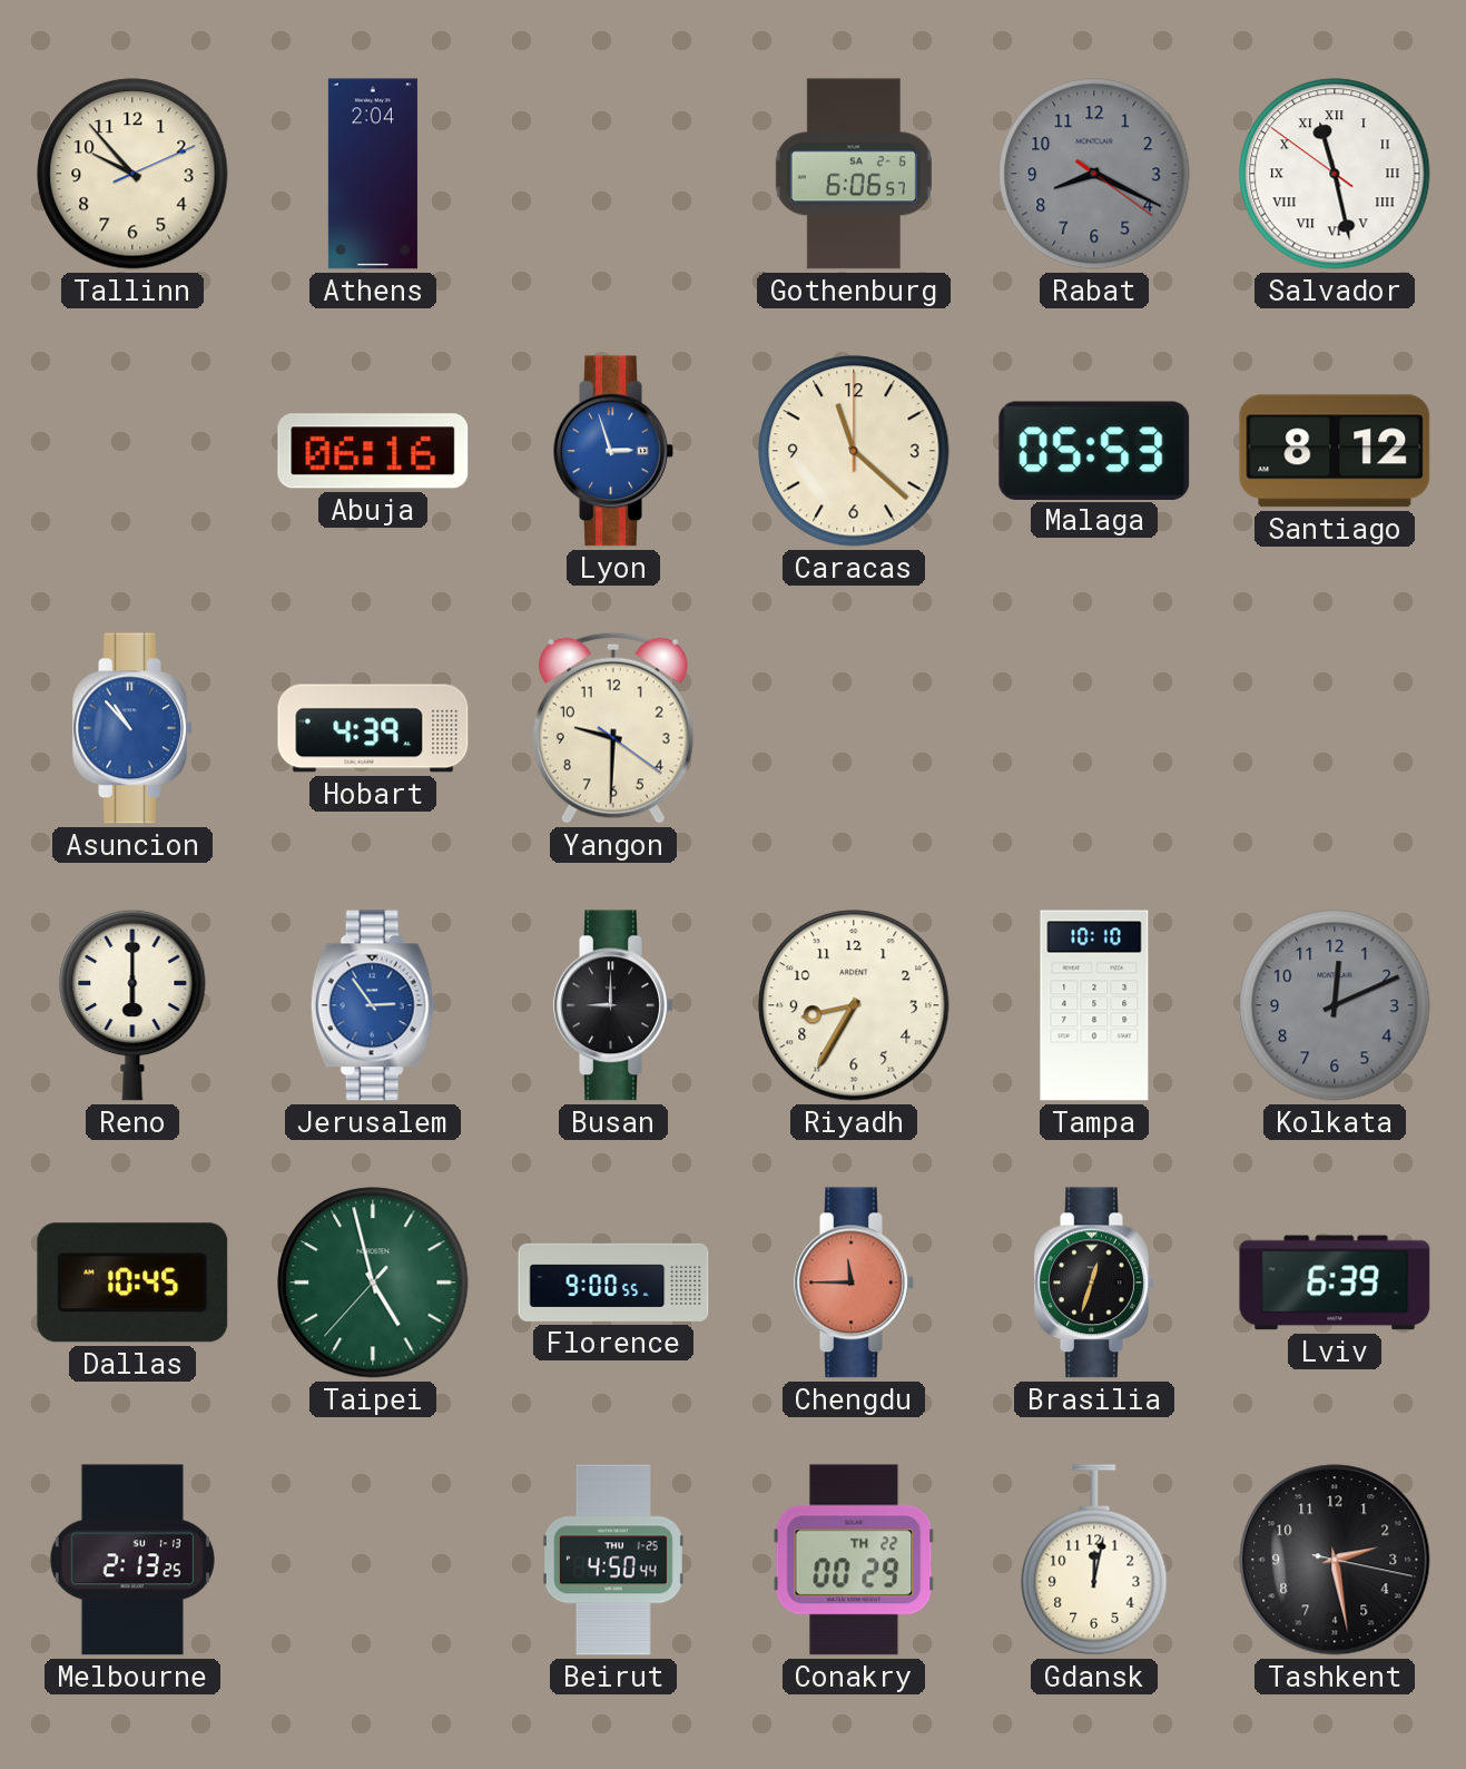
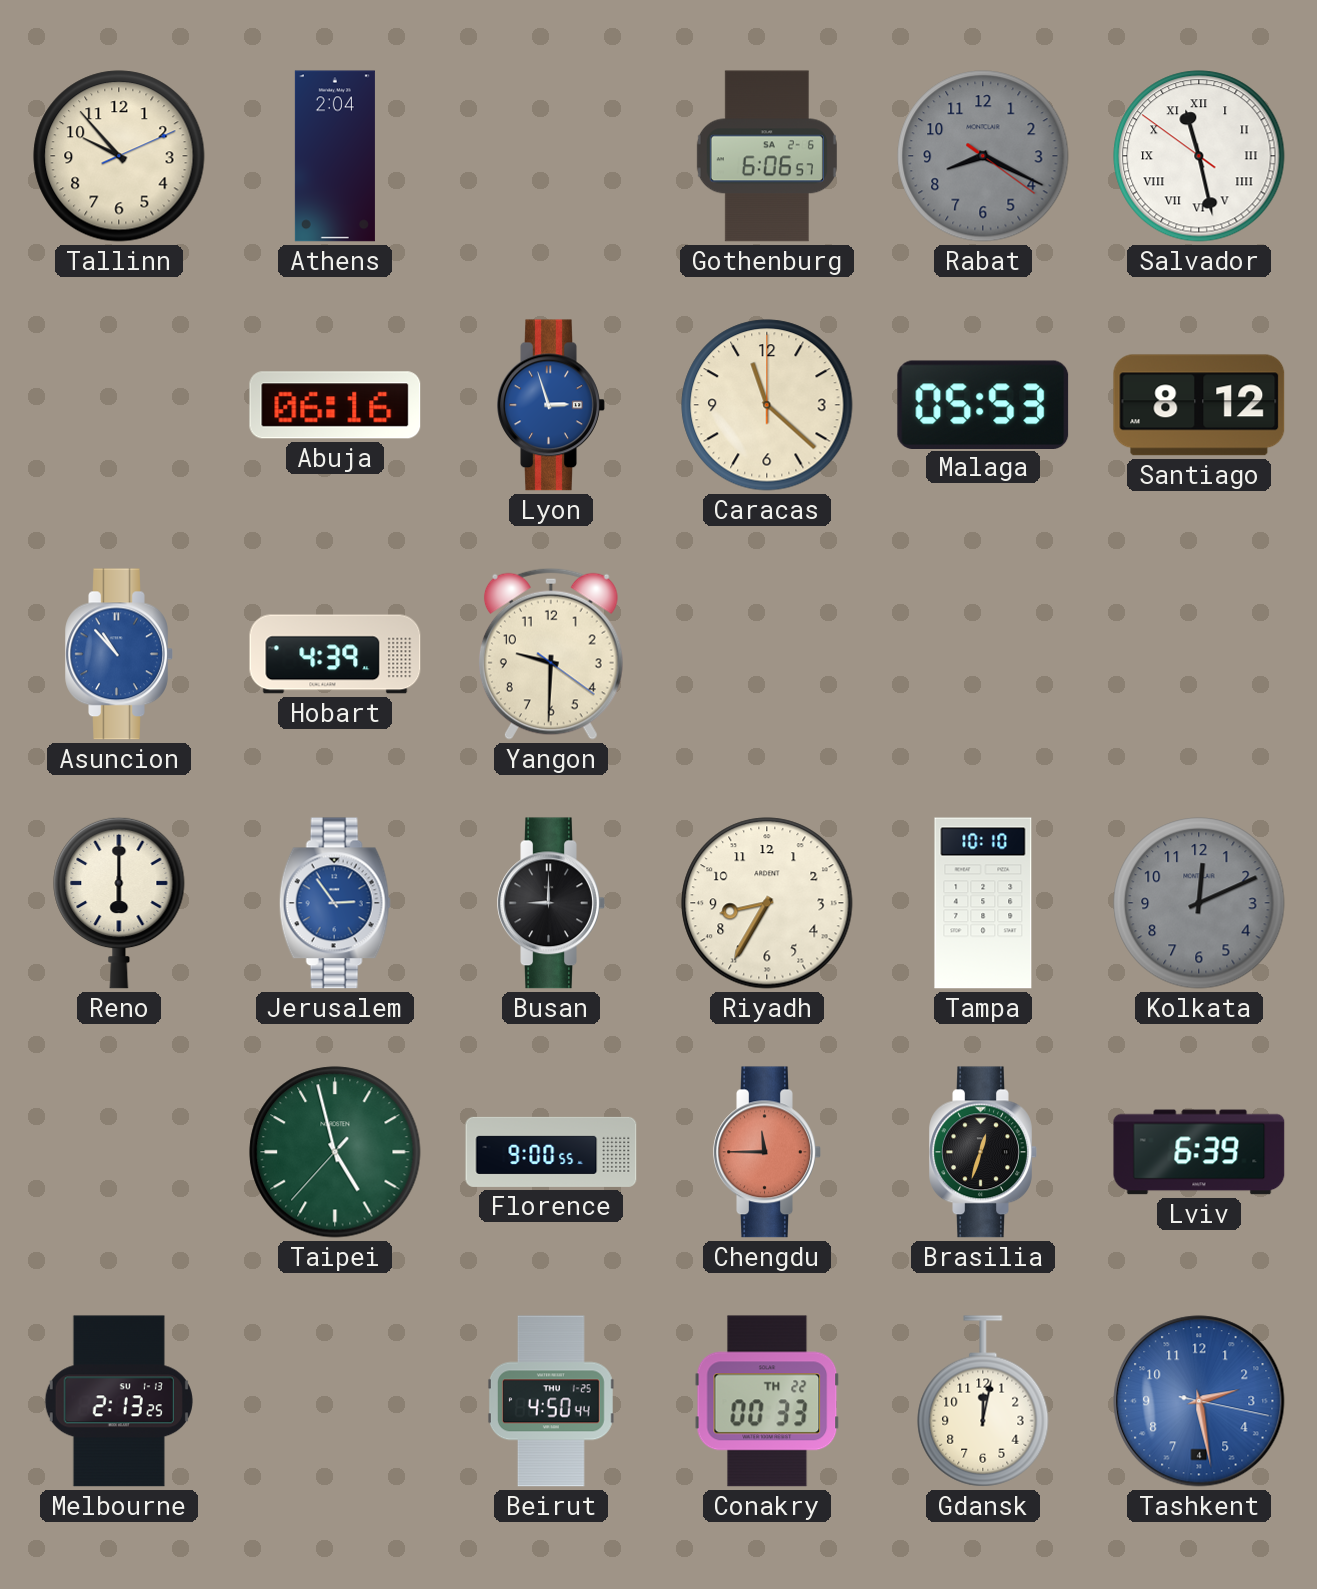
Dallas: 10:45 -> none (132, 1282)
Conakry: 00:29 -> 00:33 (767, 1401)
Tashkent dial: black -> blue (1199, 1401)
